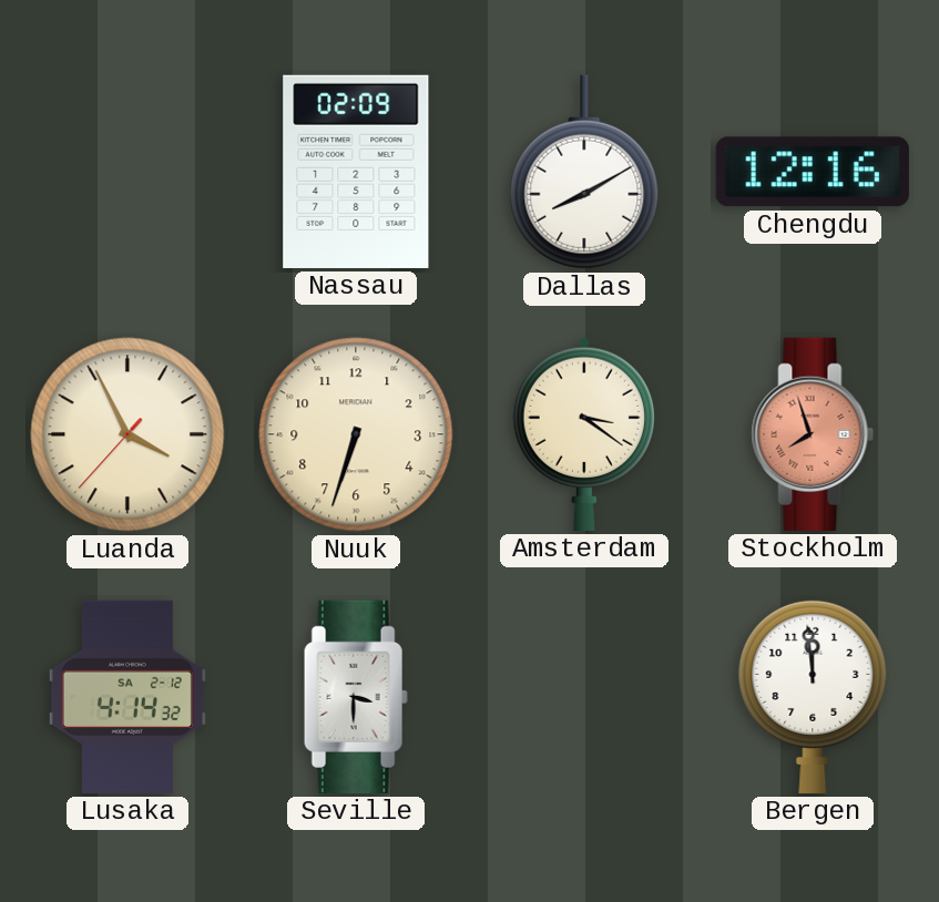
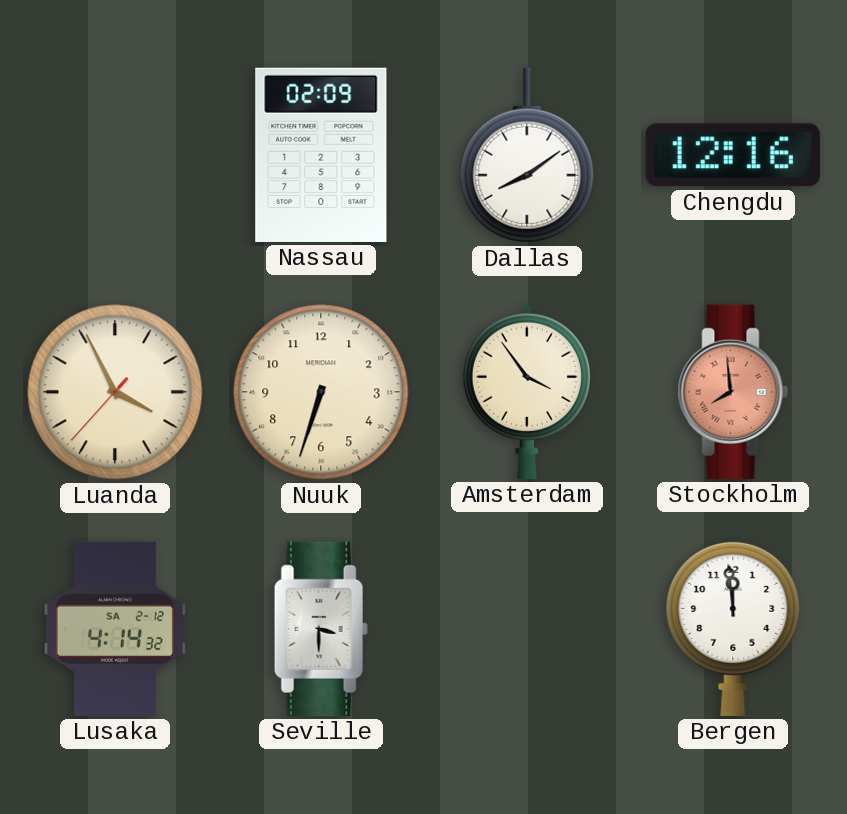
Dallas: 8:10 -> 8:09 (527, 155)
Amsterdam: 3:21 -> 3:54 (527, 392)
Stockholm: 7:57 -> 7:59 (733, 392)
